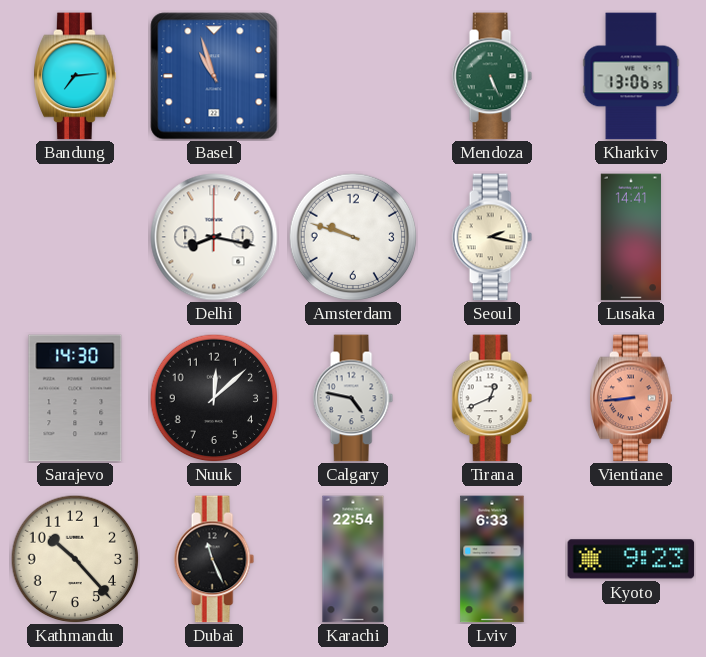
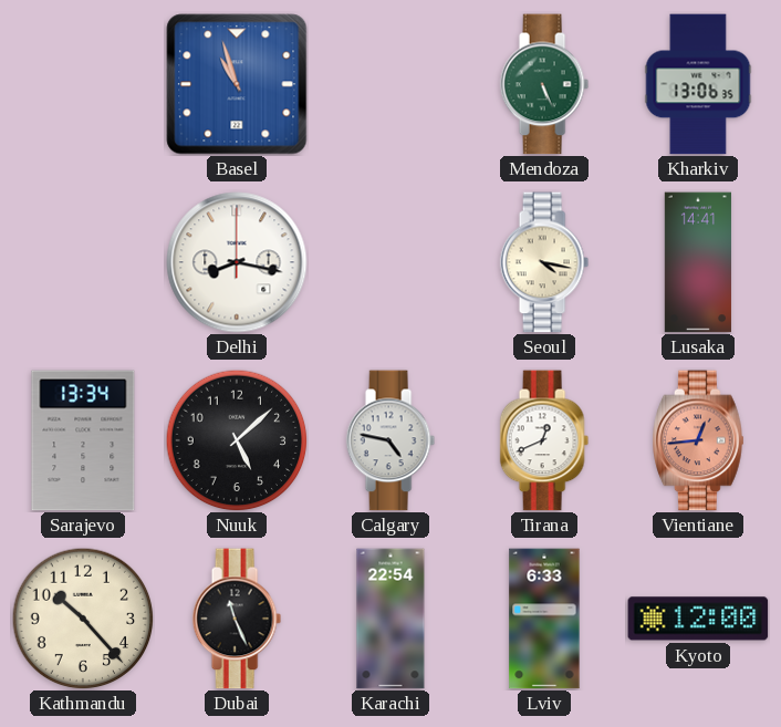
Bandung: 7:14 -> none (75, 76)
Amsterdam: 9:48 -> none (353, 237)
Seoul: 2:17 -> 4:17 (544, 262)
Sarajevo: 14:30 -> 13:34 (83, 440)
Nuuk: 12:08 -> 5:08 (237, 440)
Vientiane: 8:44 -> 12:44 (698, 440)
Kyoto: 9:23 -> 12:00 (698, 619)
